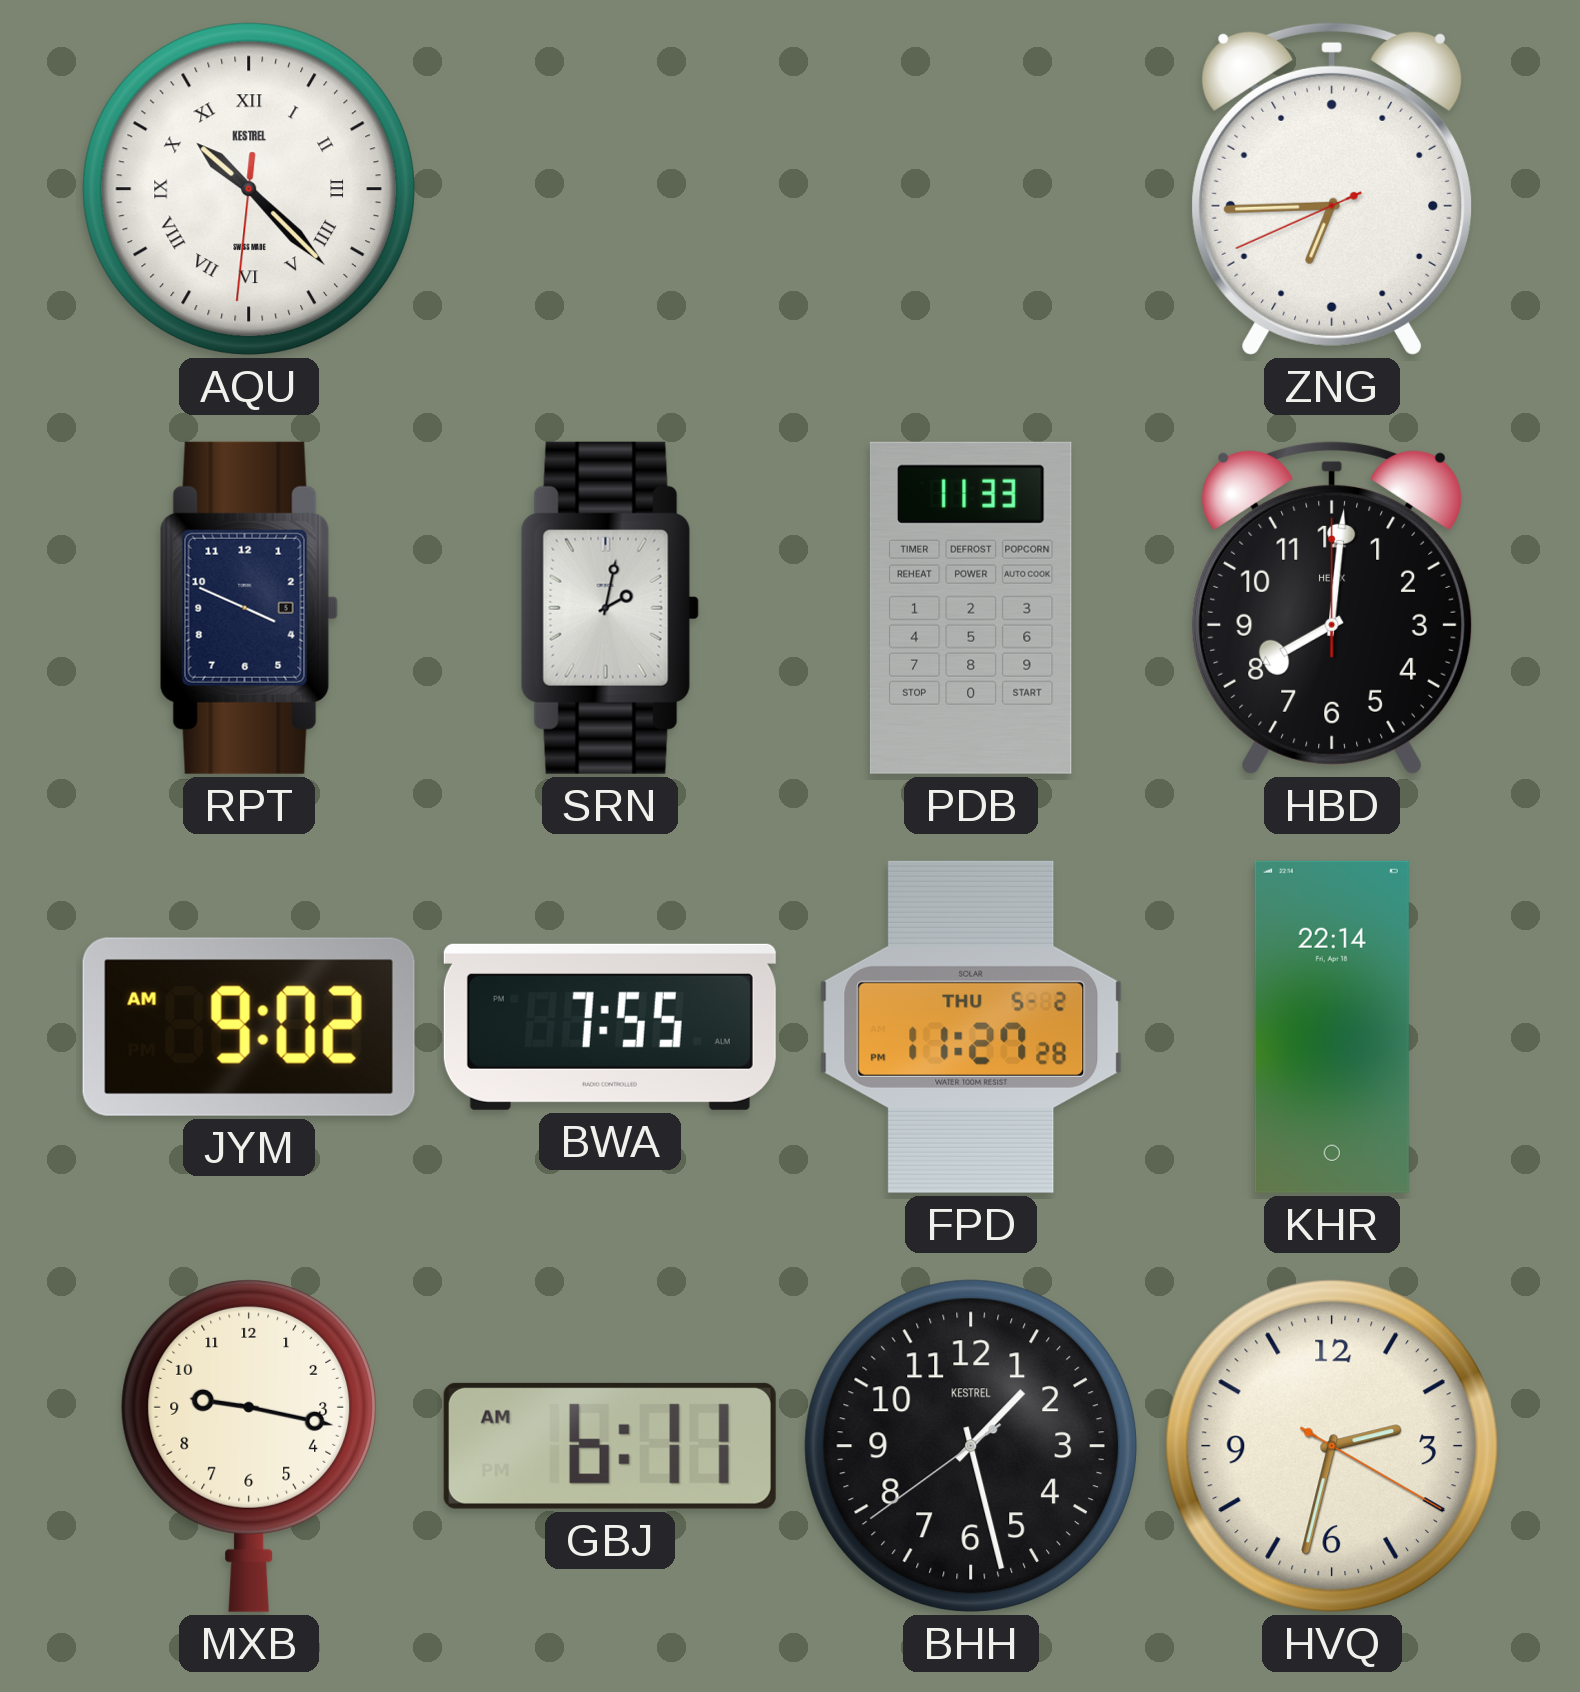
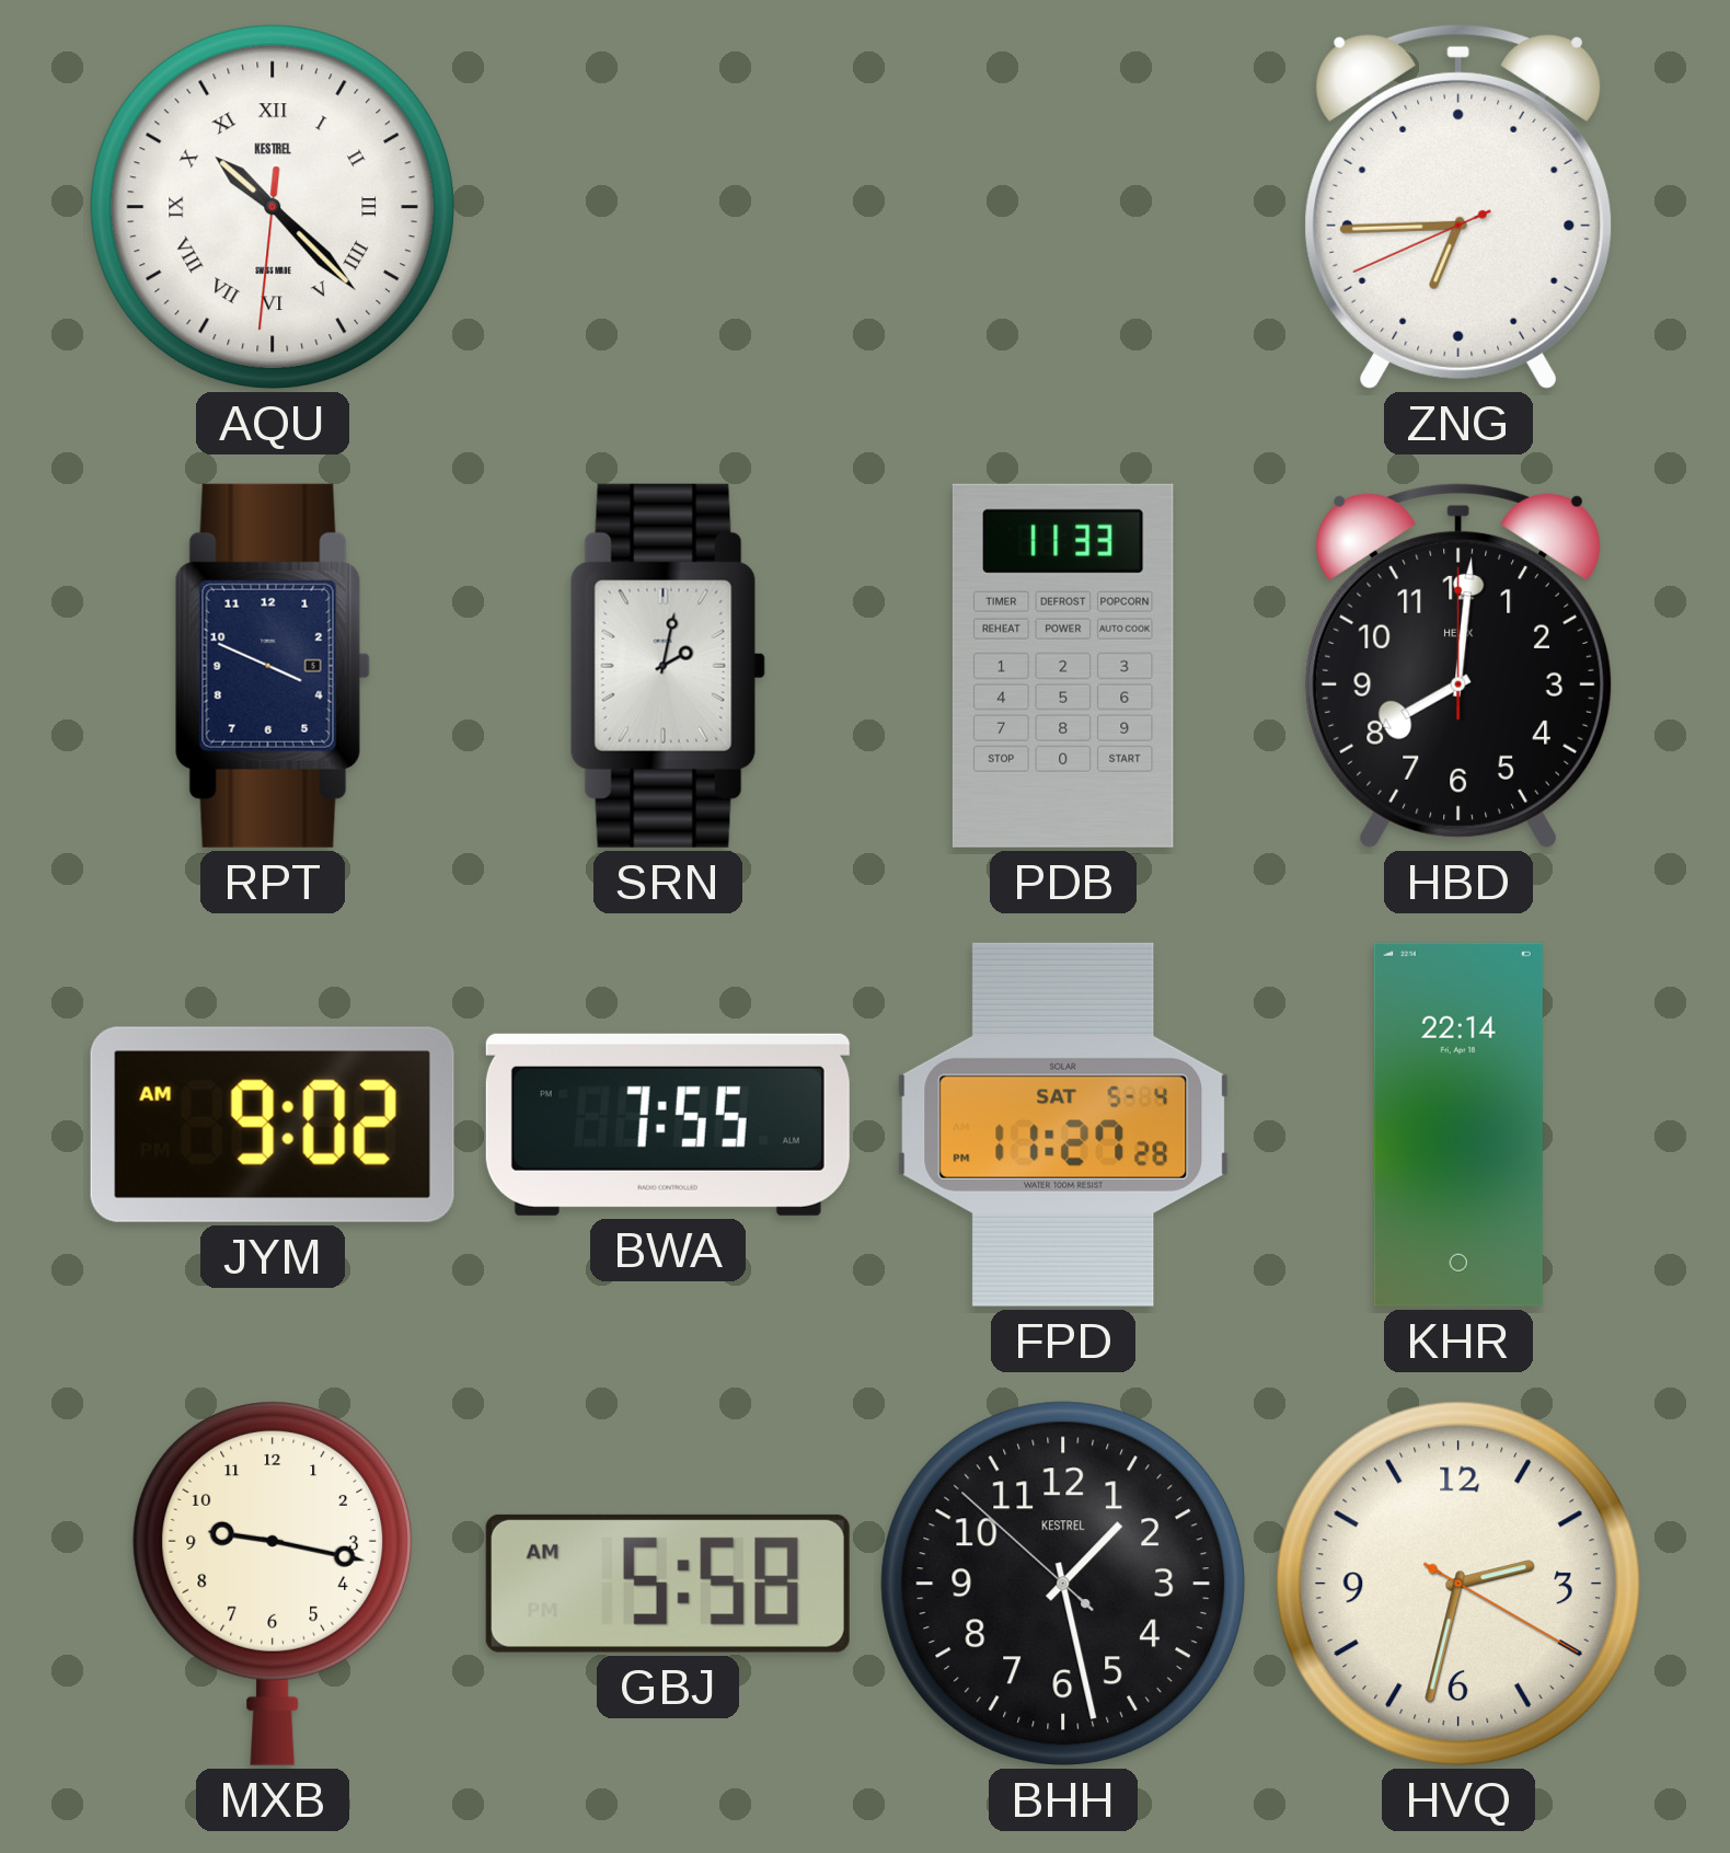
FPD date: THU 5-2 -> SAT 5-4 (1063, 1125)
GBJ: 6:11 -> 5:58 (668, 1584)
BHH: 1:27:39 -> 1:27:52 (1063, 1584)
